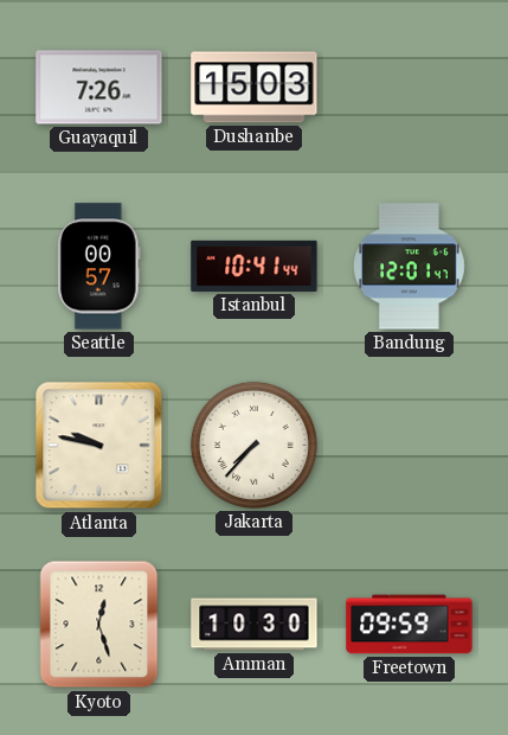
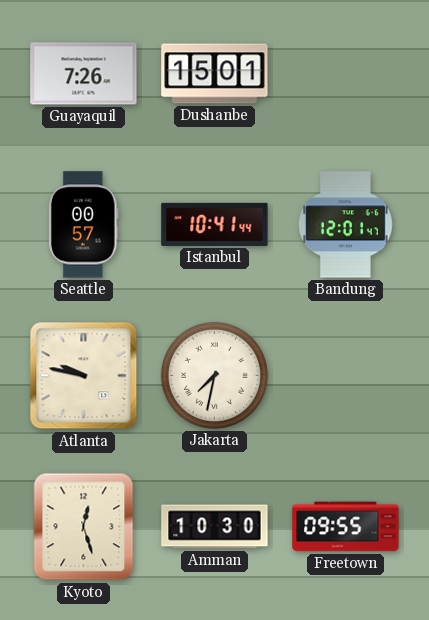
Dushanbe: 15:03 -> 15:01 (215, 74)
Jakarta: 7:37 -> 7:32 (214, 375)
Freetown: 09:59 -> 09:55 (346, 527)
